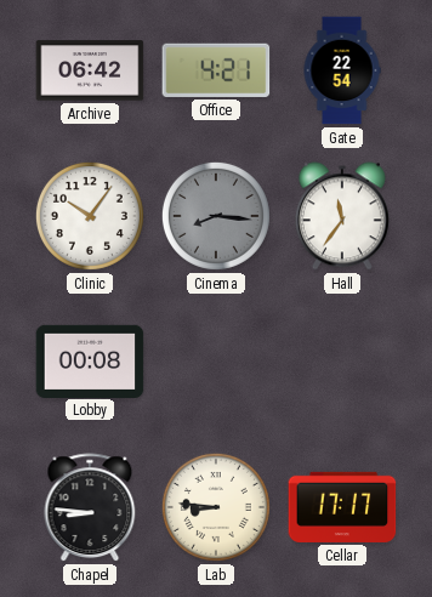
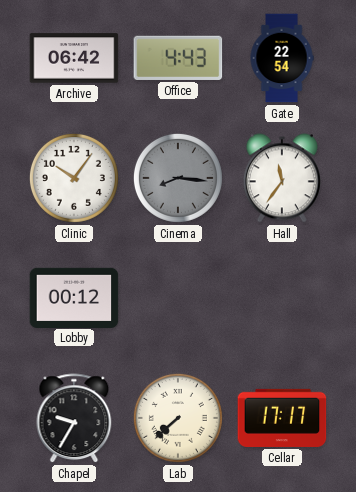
Office: 4:21 -> 4:43 (178, 58)
Lobby: 00:08 -> 00:12 (74, 297)
Chapel: 8:46 -> 9:35 (74, 419)
Lab: 8:46 -> 7:38 (178, 418)
